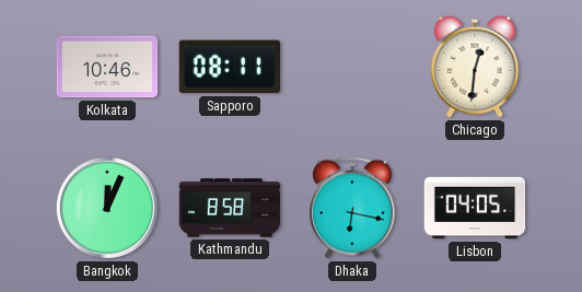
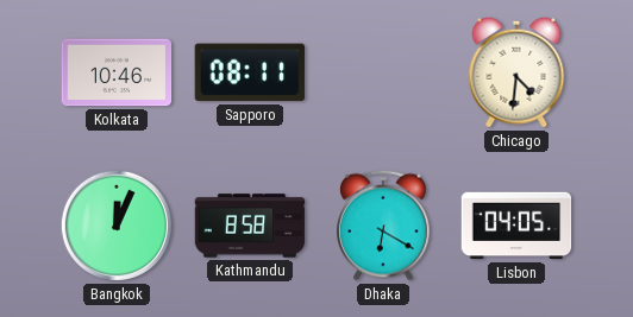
Chicago: 12:31 -> 4:31 (516, 72)
Dhaka: 6:17 -> 6:20 (383, 226)
